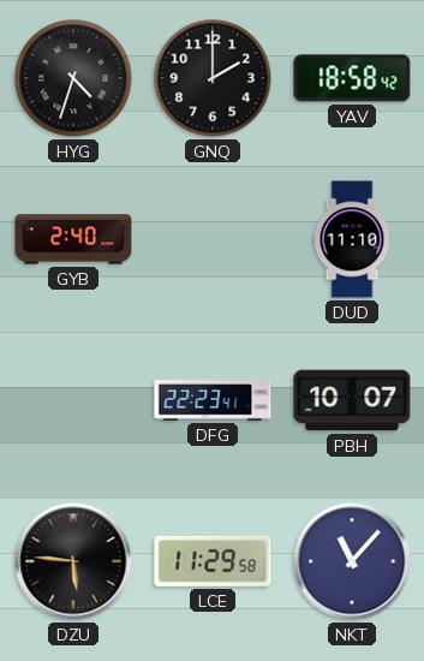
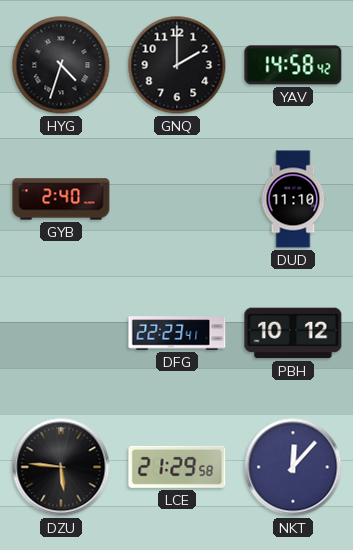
YAV: 18:58 -> 14:58 (293, 65)
PBH: 10:07 -> 10:12 (293, 333)
LCE: 11:29 -> 21:29 (177, 467)
NKT: 11:07 -> 12:07 (293, 467)
